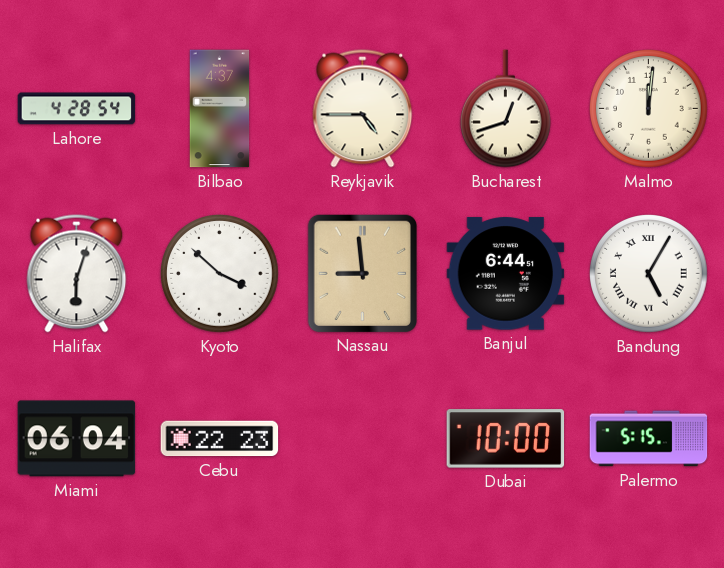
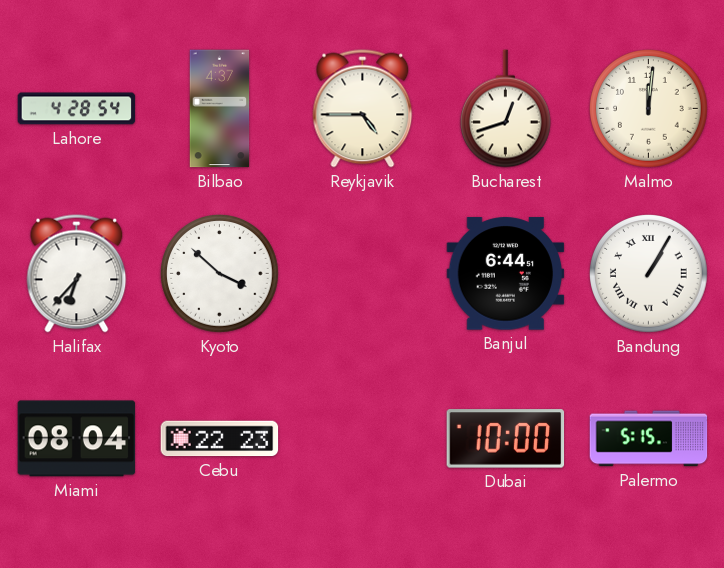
Halifax: 6:03 -> 6:37 (77, 274)
Nassau: 8:59 -> none (362, 273)
Bandung: 5:05 -> 1:05 (649, 274)
Miami: 06:04 -> 08:04 (77, 439)
